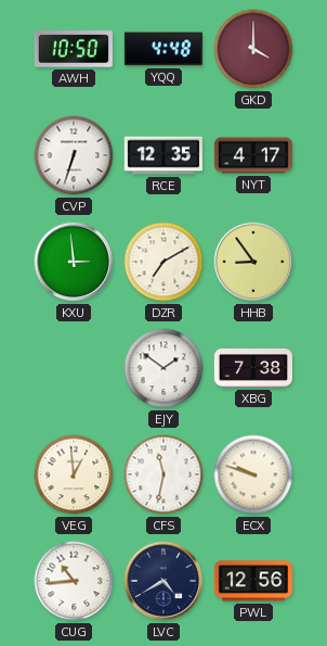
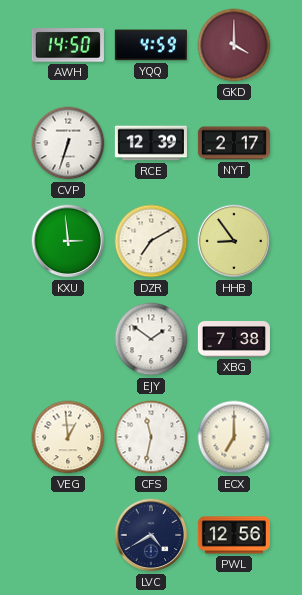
AWH: 10:50 -> 14:50 (68, 45)
YQQ: 4:48 -> 4:59 (151, 45)
RCE: 12:35 -> 12:39 (150, 143)
NYT: 4:17 -> 2:17 (234, 143)
ECX: 9:48 -> 7:00 (234, 437)
CUG: 10:44 -> none (74, 581)
